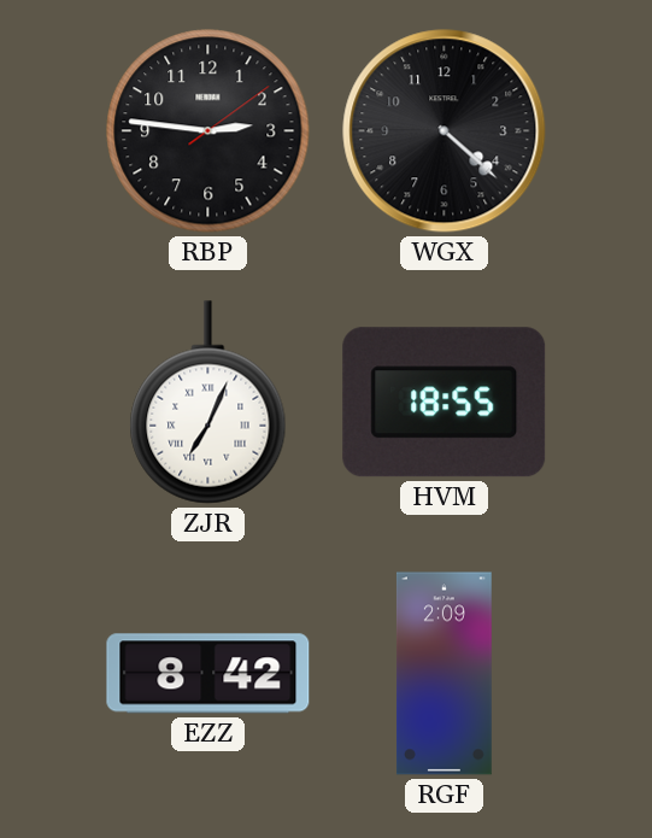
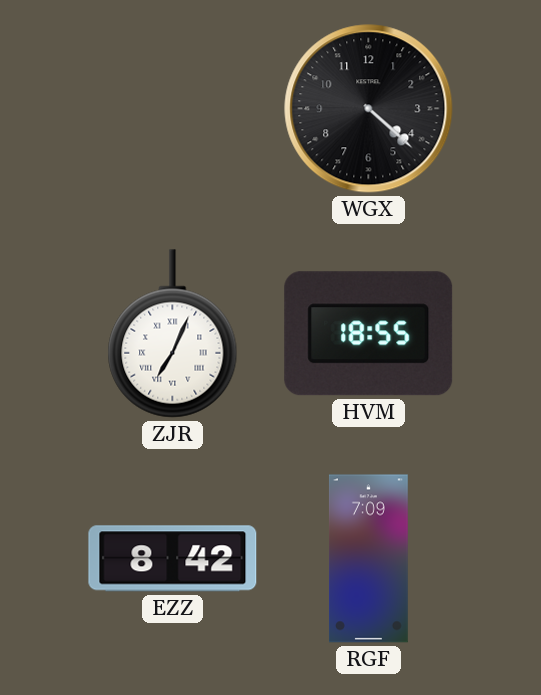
RBP: 2:46 -> none (208, 131)
RGF: 2:09 -> 7:09 (368, 559)
